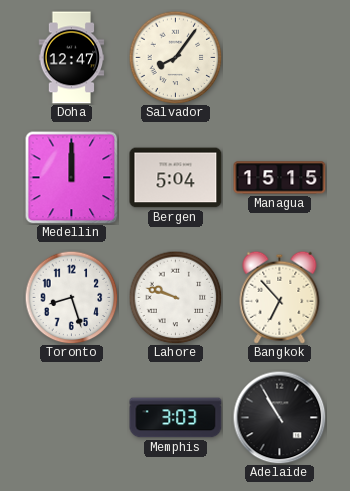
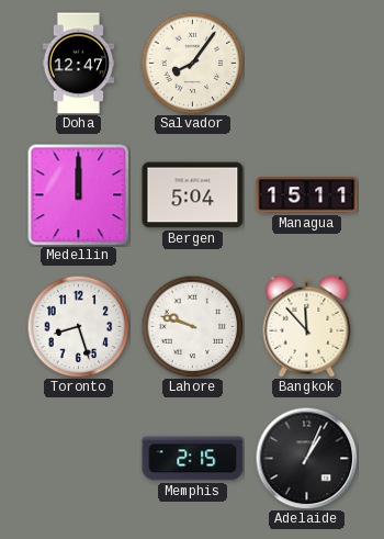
Managua: 15:15 -> 15:11 (307, 195)
Bangkok: 6:53 -> 11:53 (307, 326)
Memphis: 3:03 -> 2:15 (193, 459)
Adelaide: 10:55 -> 1:04 (306, 458)
